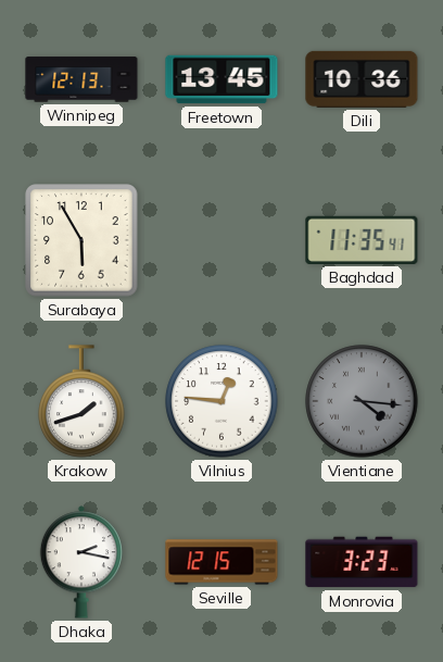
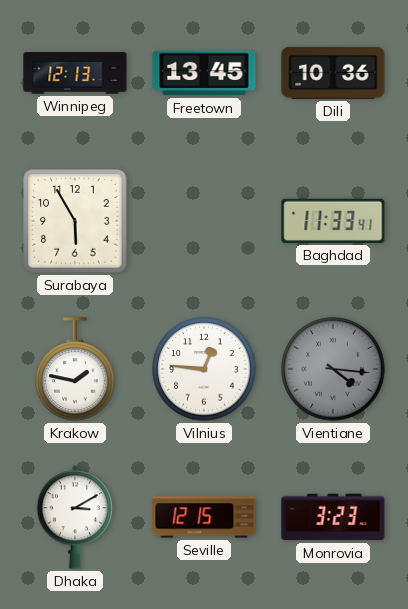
Baghdad: 11:35 -> 11:33 (333, 221)
Krakow: 1:42 -> 1:47 (75, 369)
Dhaka: 2:17 -> 3:10 (75, 517)
